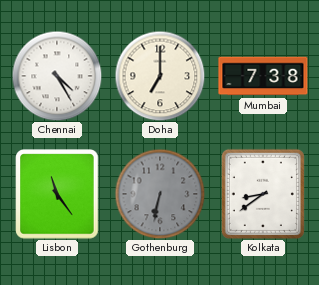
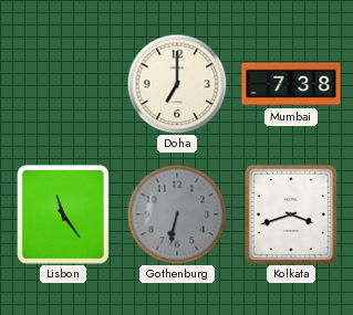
Chennai: 4:25 -> none (57, 76)
Kolkata: 8:39 -> 3:42 (291, 214)
